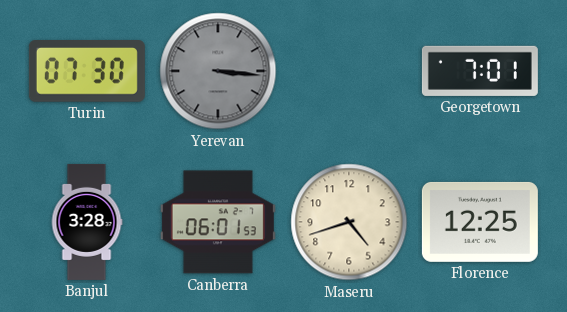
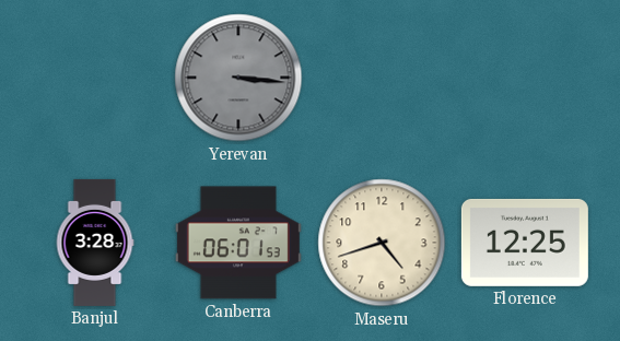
Turin: 07:30 -> none (87, 71)
Georgetown: 7:01 -> none (480, 71)
